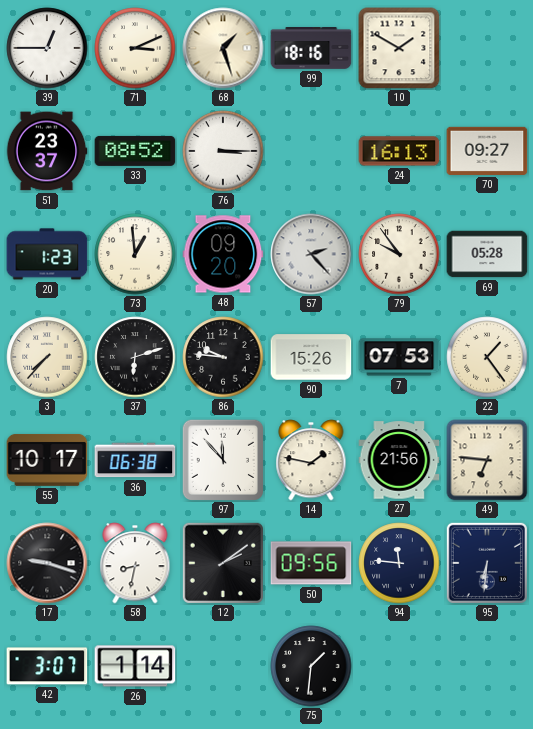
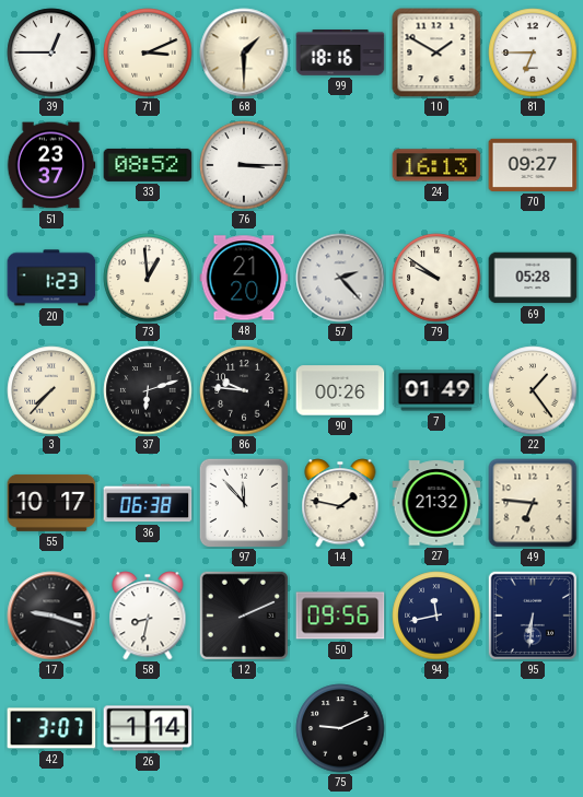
68: 1:27 -> 1:30 (244, 52)
81: none -> 6:45 (533, 52)
48: 09:20 -> 21:20 (244, 278)
79: 9:54 -> 9:51 (436, 278)
90: 15:26 -> 00:26 (340, 390)
7: 07:53 -> 01:49 (436, 390)
27: 21:56 -> 21:32 (436, 503)
12: 2:09 -> 2:11 (244, 616)
94: 11:46 -> 11:43 (436, 616)
75: 1:31 -> 9:11 (340, 728)
